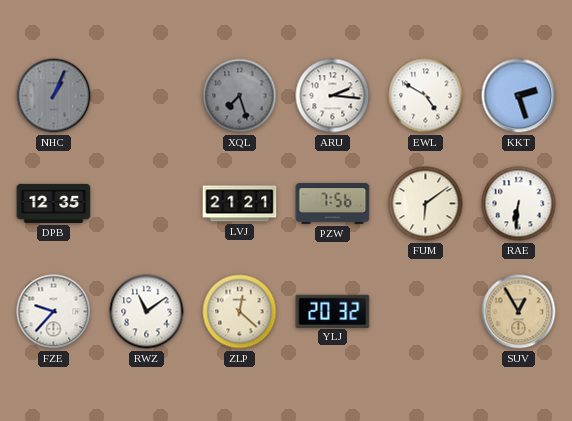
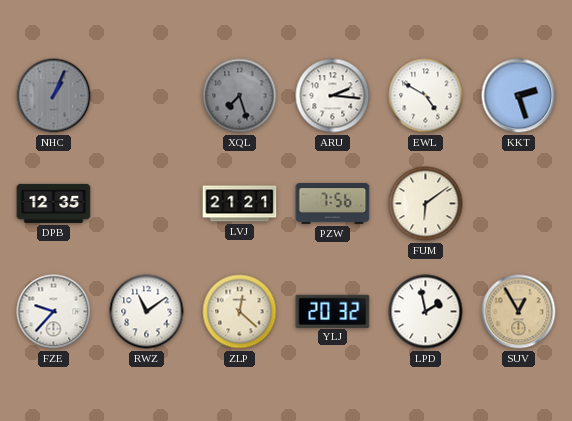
RAE: 6:31 -> none (519, 204)
LPD: none -> 1:58 (426, 312)
